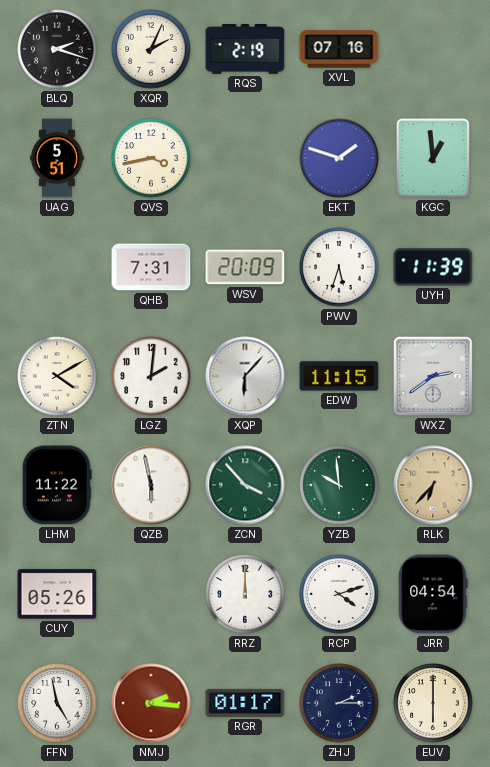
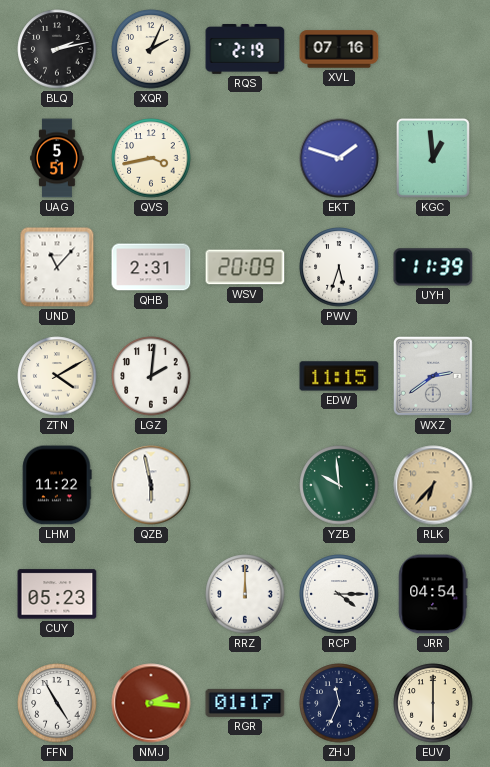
BLQ: 2:18 -> 2:13 (57, 49)
UND: none -> 11:07 (57, 267)
QHB: 7:31 -> 2:31 (151, 267)
XQP: 6:07 -> none (245, 376)
ZCN: 3:53 -> none (245, 485)
CUY: 05:26 -> 05:23 (57, 594)
RCP: 4:12 -> 4:15 (339, 594)
FFN: 4:58 -> 4:55 (57, 703)
ZHJ: 2:15 -> 11:34 (339, 703)
